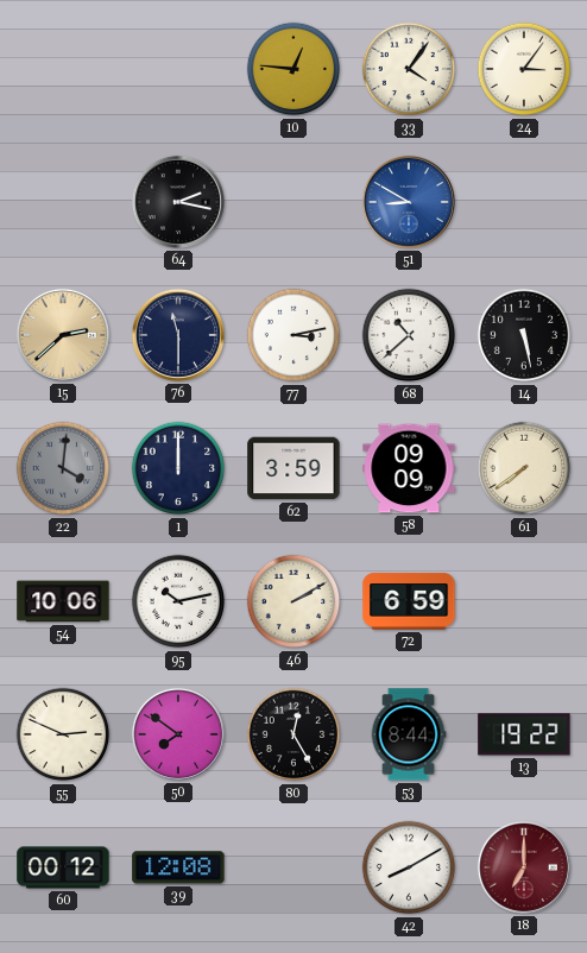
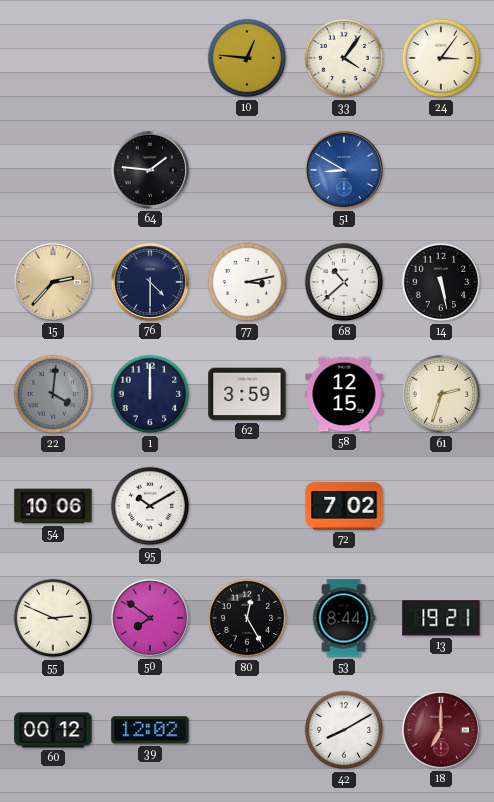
64: 2:17 -> 1:46 (150, 170)
15: 2:38 -> 2:37 (53, 282)
76: 11:30 -> 4:30 (150, 282)
58: 09:09 -> 12:15 (344, 394)
61: 7:39 -> 2:33 (441, 394)
95: 10:13 -> 10:10 (150, 506)
46: 2:10 -> none (293, 601)
72: 6:59 -> 7:02 (344, 506)
13: 19:22 -> 19:21 (441, 618)
39: 12:08 -> 12:02 (150, 730)
